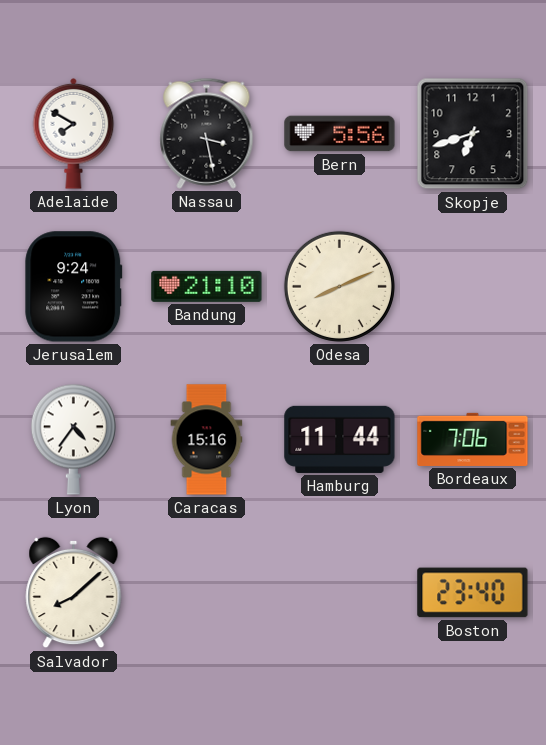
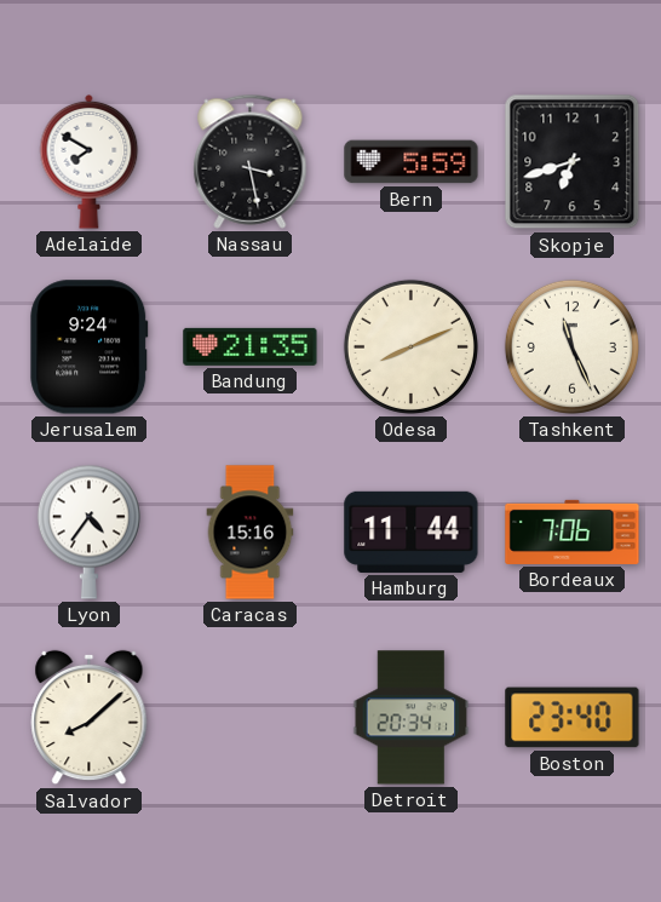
Bern: 5:56 -> 5:59 (412, 162)
Bandung: 21:10 -> 21:35 (251, 346)
Tashkent: none -> 11:26 (571, 346)
Detroit: none -> 20:34 (412, 718)
